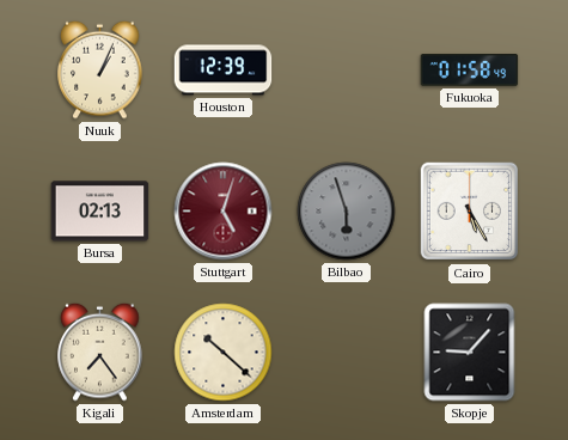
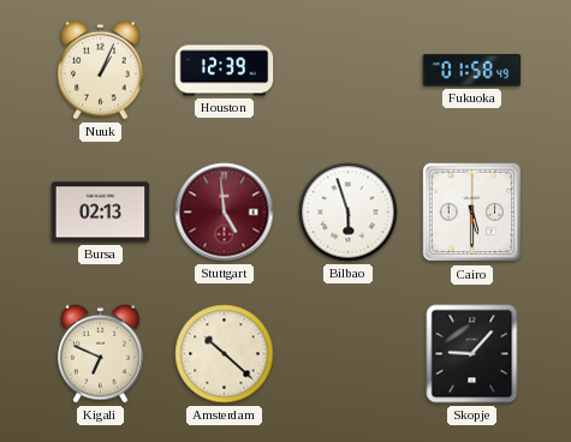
Stuttgart: 5:03 -> 4:59 (225, 213)
Bilbao dial: grey -> white (349, 213)
Cairo: 5:25 -> 5:30 (472, 213)
Kigali: 7:24 -> 6:49 (101, 353)
